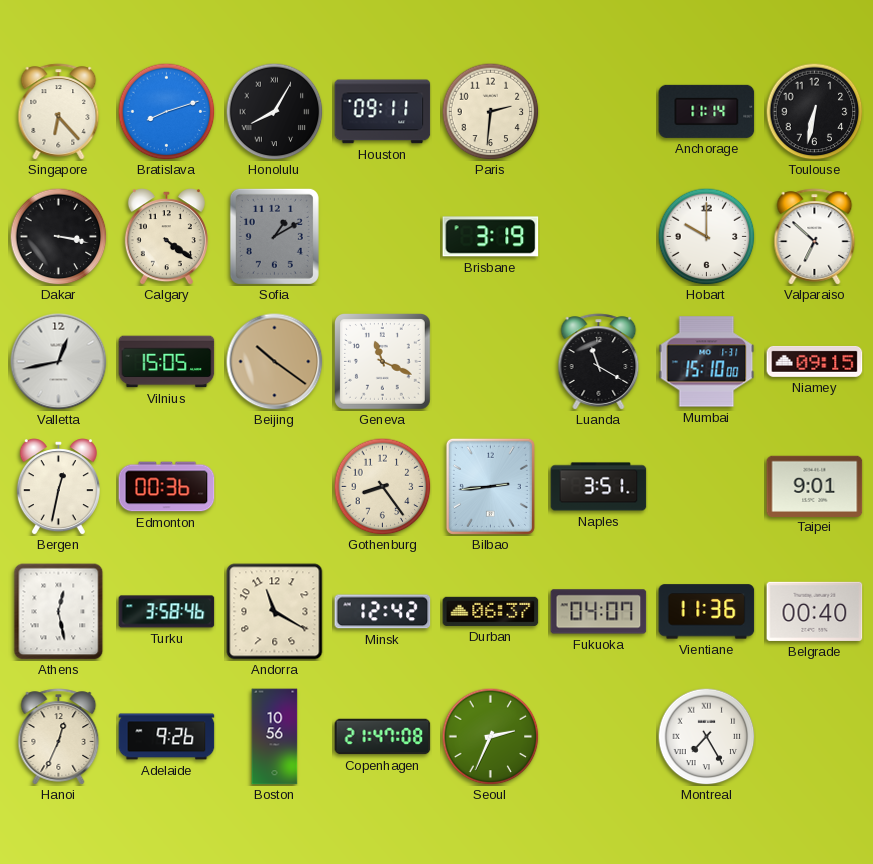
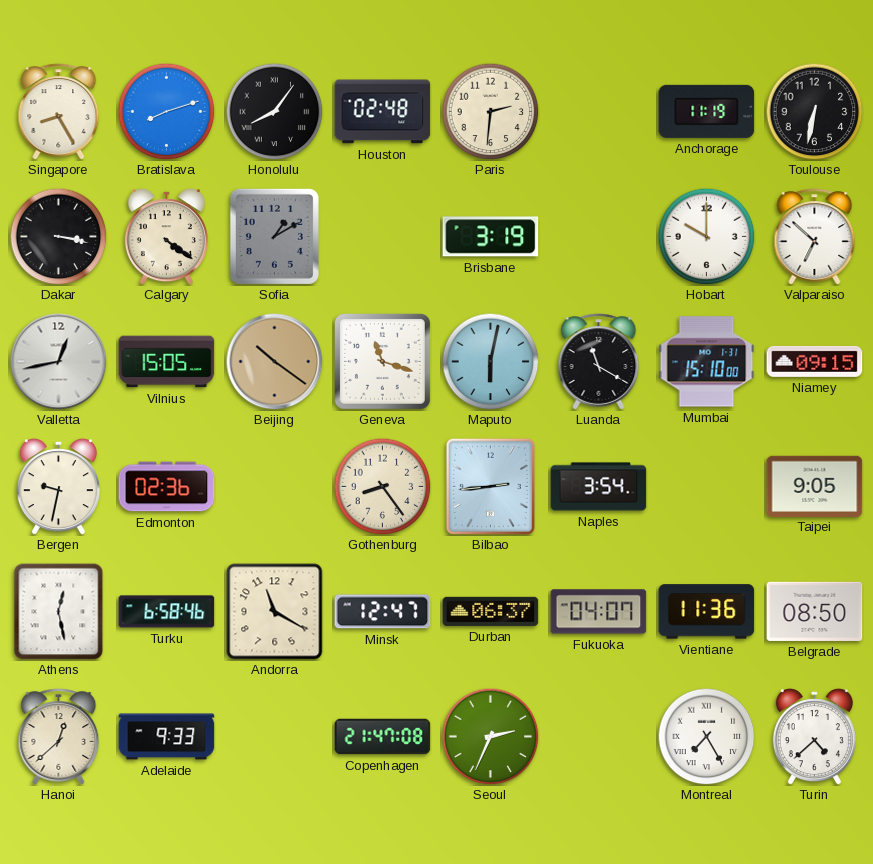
Singapore: 6:23 -> 8:25 (59, 112)
Honolulu: 8:05 -> 8:06 (274, 111)
Houston: 09:11 -> 02:48 (383, 112)
Anchorage: 11:14 -> 11:19 (707, 111)
Geneva: 11:19 -> 11:18 (383, 362)
Maputo: none -> 6:02 (490, 361)
Bergen: 12:32 -> 9:32 (58, 487)
Edmonton: 00:36 -> 02:36 (167, 487)
Naples: 3:51 -> 3:54 (599, 487)
Taipei: 9:01 -> 9:05 (815, 486)
Turku: 3:58 -> 6:58 (167, 612)
Minsk: 12:42 -> 12:47 (383, 612)
Belgrade: 00:40 -> 08:50 (815, 611)
Hanoi: 12:34 -> 12:38 (59, 737)
Adelaide: 9:26 -> 9:33 (167, 737)
Boston: 10:56 -> none (275, 737)
Turin: none -> 4:38 (814, 737)
